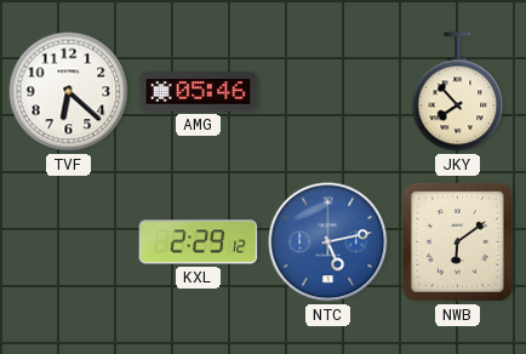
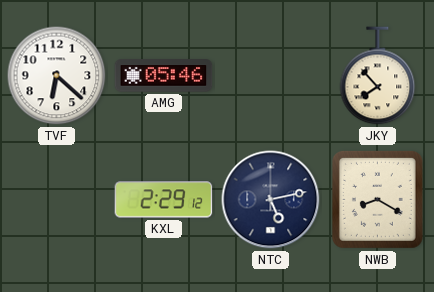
NTC dial: blue -> navy (271, 200)
NWB: 6:09 -> 8:20 (377, 199)
